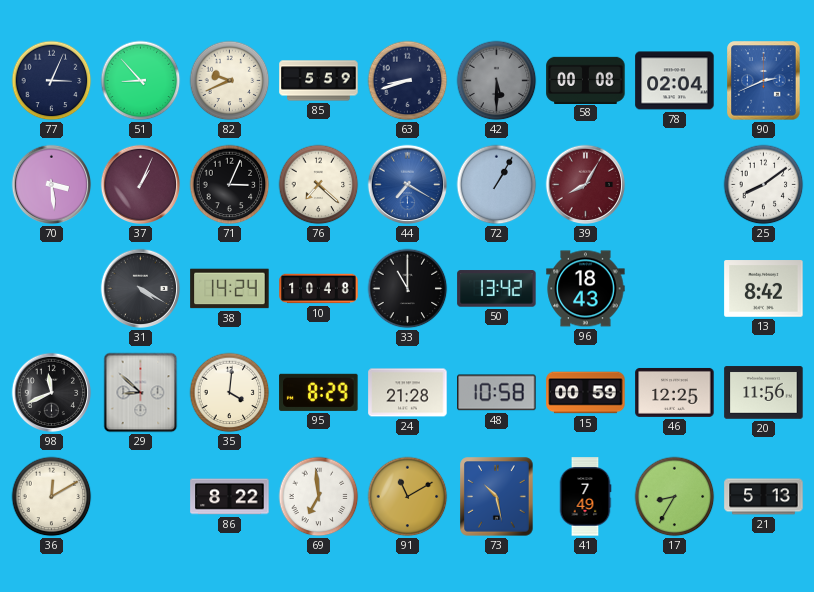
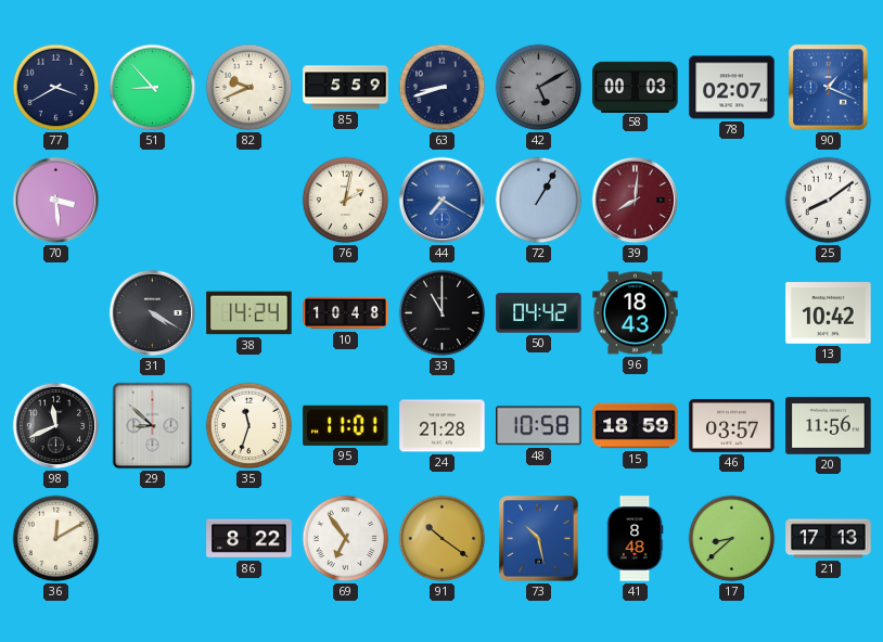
77: 3:04 -> 3:40 (56, 88)
42: 5:30 -> 5:10 (539, 88)
58: 00:08 -> 00:03 (636, 87)
78: 02:04 -> 02:07 (732, 88)
90: 2:41 -> 1:19 (829, 88)
37: 1:04 -> none (141, 185)
71: 3:04 -> none (230, 185)
76: 7:22 -> 2:02 (346, 201)
39: 8:05 -> 8:01 (636, 201)
50: 13:42 -> 04:42 (539, 313)
13: 8:42 -> 10:42 (829, 313)
35: 4:01 -> 11:33 (249, 426)
95: 8:29 -> 11:01 (346, 425)
15: 00:59 -> 18:59 (636, 426)
46: 12:25 -> 03:57 (732, 425)
69: 6:59 -> 6:54 (346, 539)
91: 11:10 -> 10:21 (443, 539)
41: 7:49 -> 8:48 (635, 539)
17: 8:35 -> 8:38 (732, 539)
21: 5:13 -> 17:13 (829, 539)
